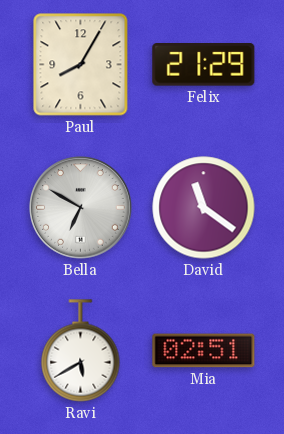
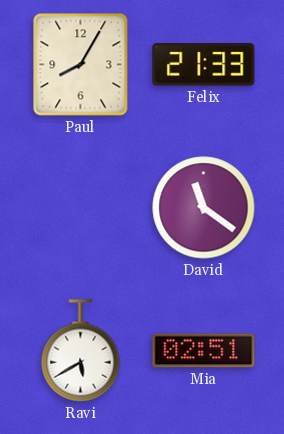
Felix: 21:29 -> 21:33 (204, 65)
Bella: 6:50 -> none (81, 208)
